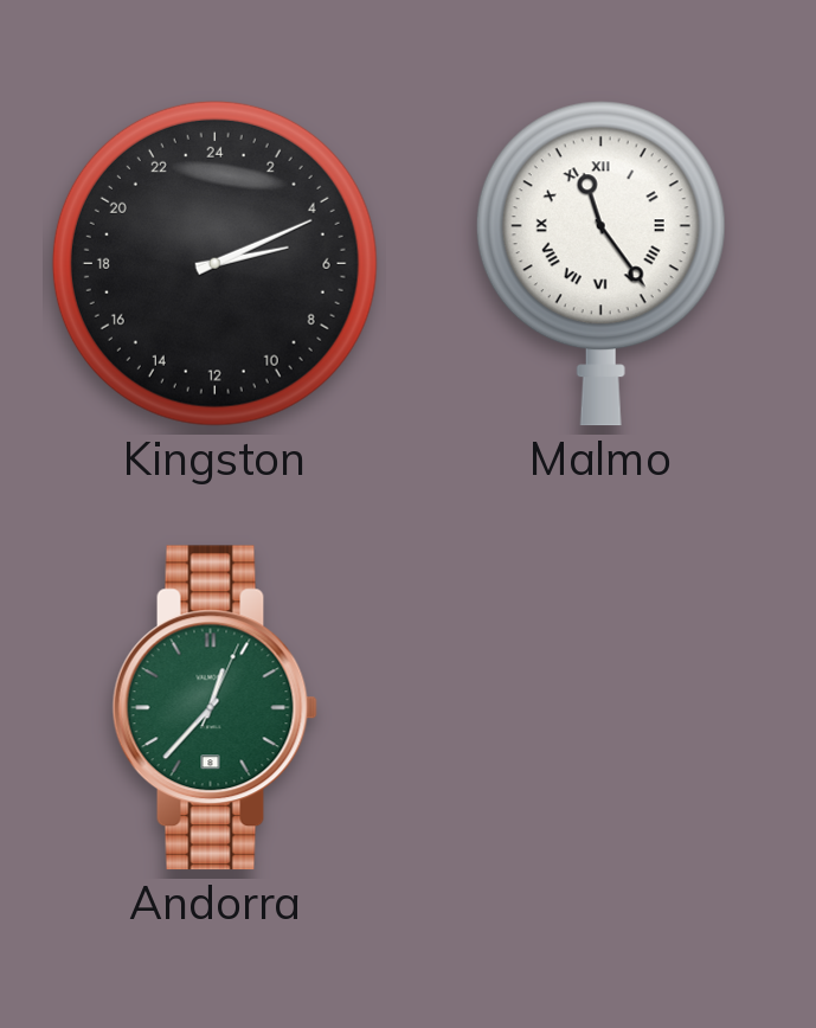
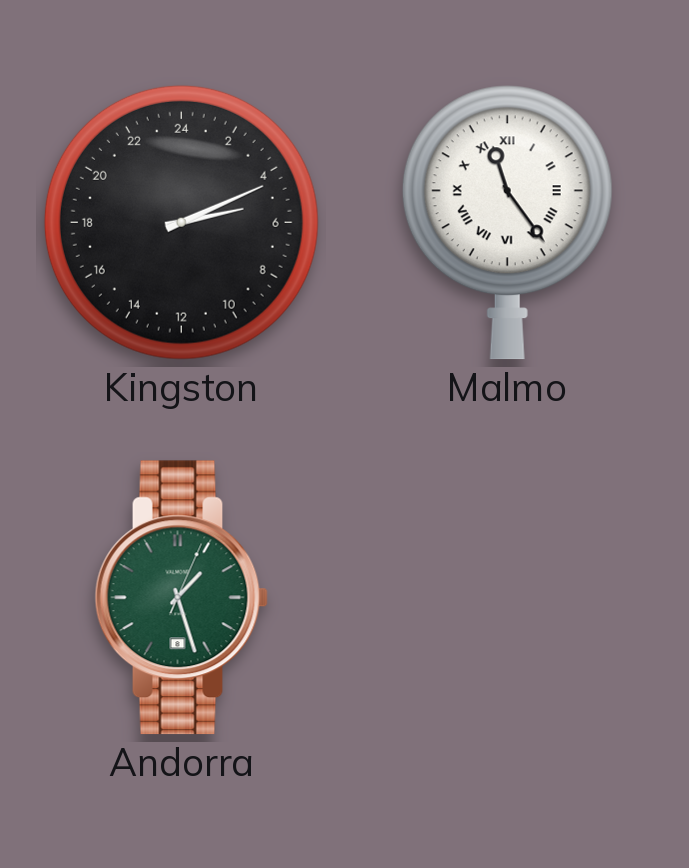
Andorra: 12:37 -> 1:27 (181, 598)
